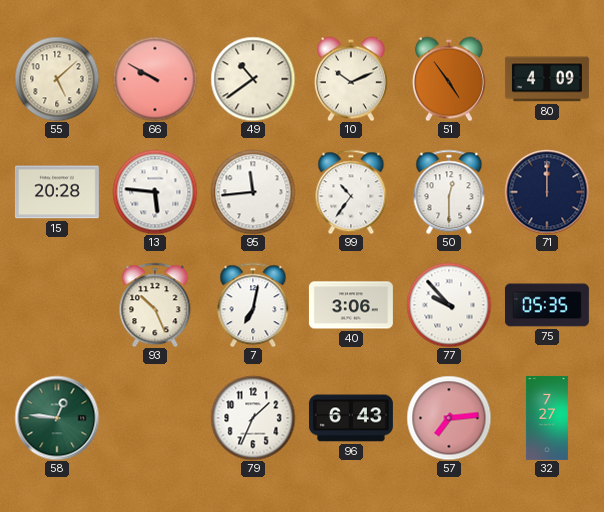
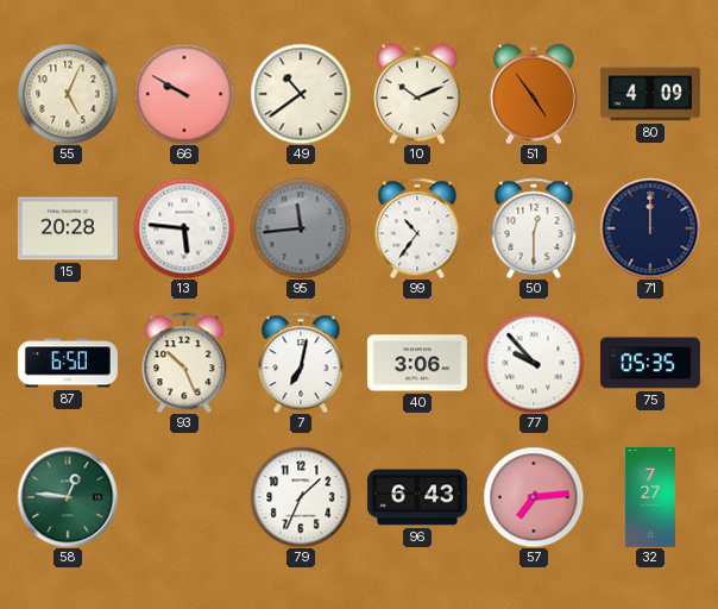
55: 5:08 -> 5:04 (68, 94)
95 dial: white -> grey (301, 228)
87: none -> 6:50 (68, 363)
